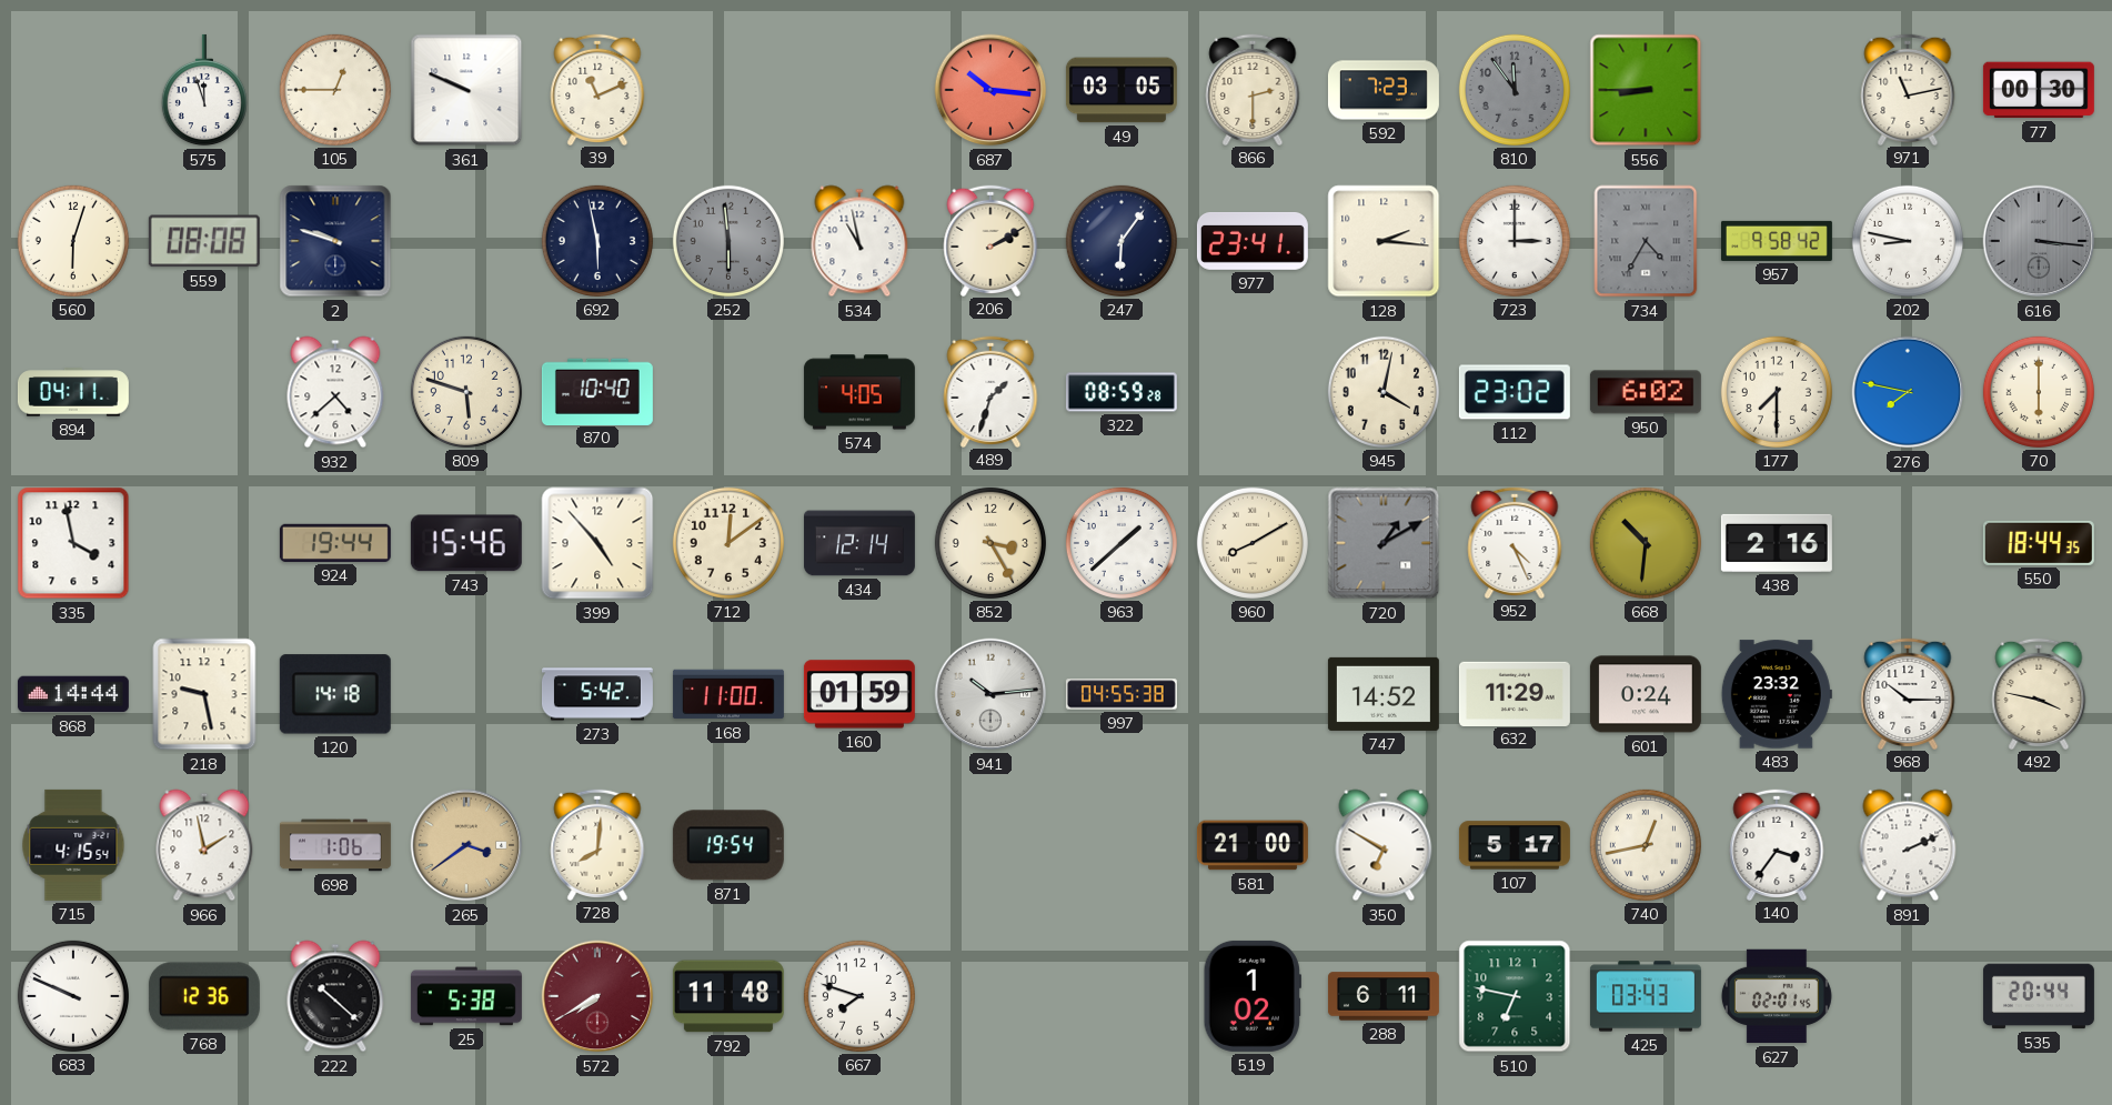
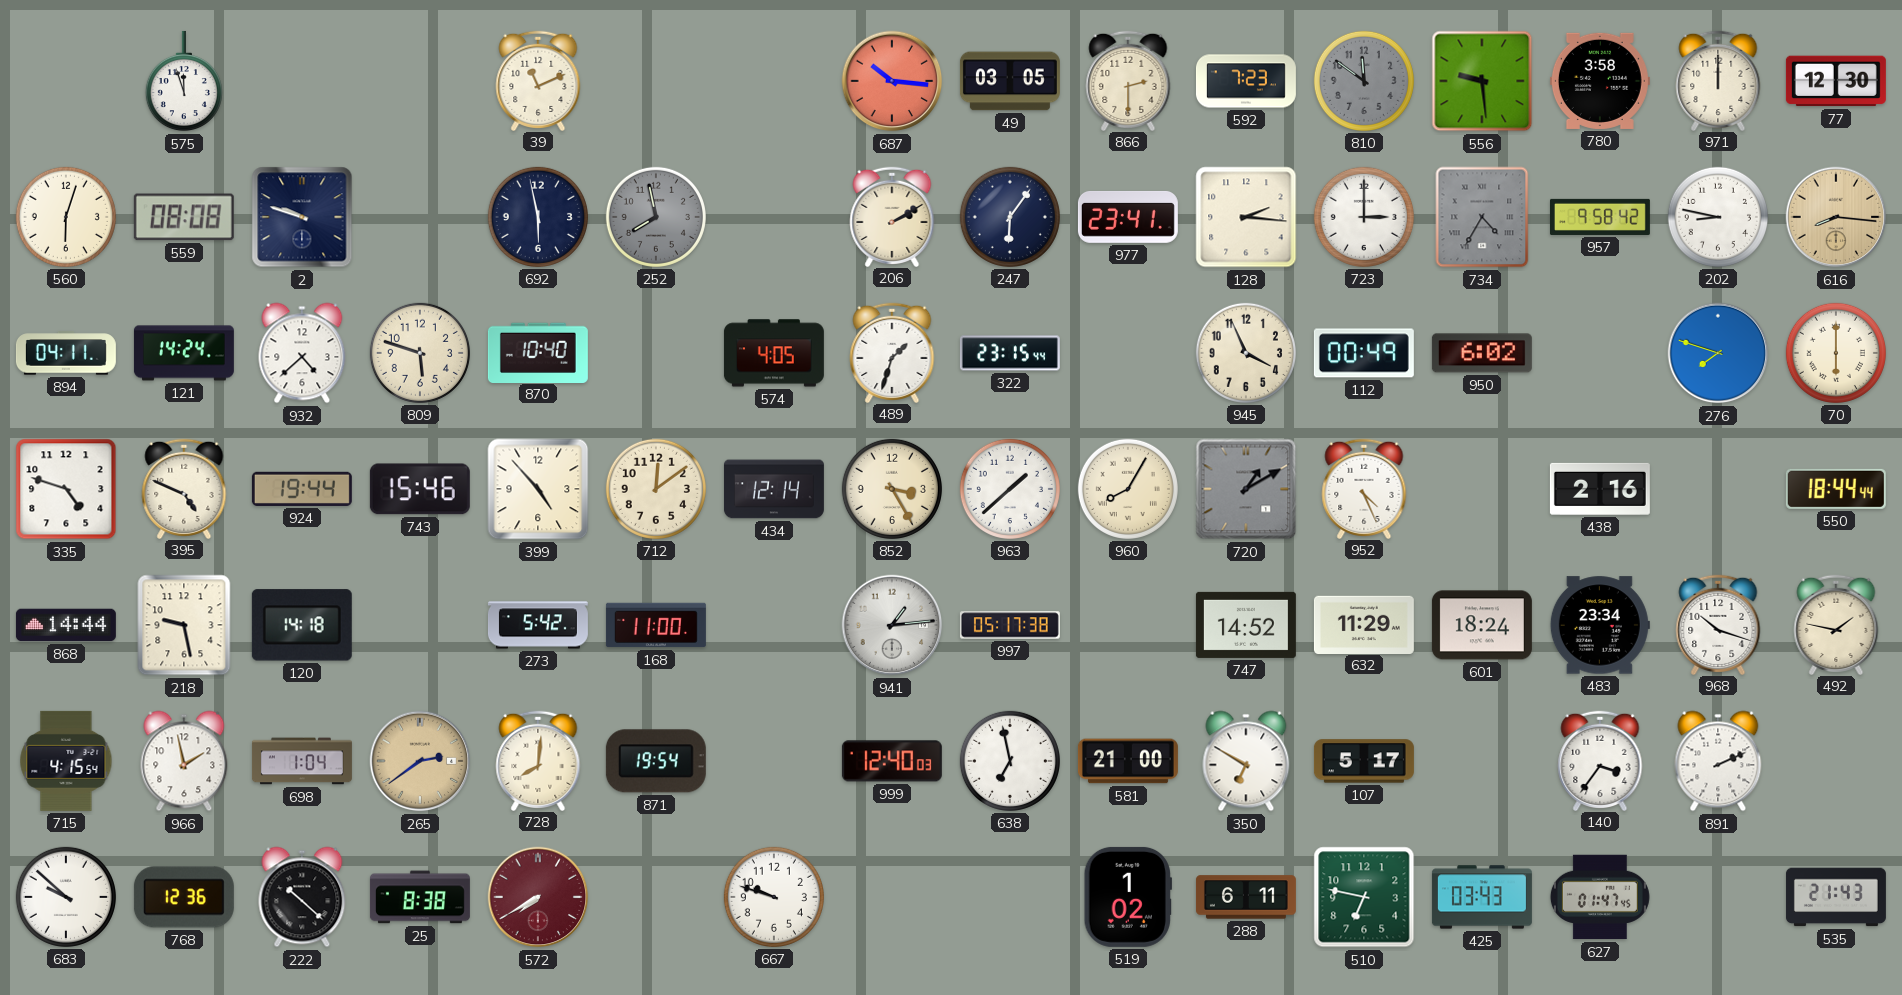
105: 12:45 -> none (335, 90)
361: 9:49 -> none (466, 90)
810: 11:54 -> 11:51 (1364, 81)
556: 8:45 -> 9:29 (1482, 81)
780: none -> 3:58 (1600, 81)
971: 11:13 -> 12:00 (1718, 80)
77: 00:30 -> 12:30 (1836, 81)
252: 5:59 -> 7:58 (656, 217)
534: 10:58 -> none (859, 241)
616: 3:16 -> 8:16 (1836, 217)
616 dial: grey -> champagne (1836, 217)
121: none -> 14:24 (184, 353)
322: 08:59 -> 23:15 (1010, 353)
945: 4:02 -> 3:56 (1246, 353)
112: 23:02 -> 00:49 (1364, 353)
177: 7:30 -> none (1777, 392)
276: 7:47 -> 7:48 (1718, 353)
335: 3:58 -> 4:48 (66, 489)
395: none -> 4:49 (184, 488)
960: 8:10 -> 8:05 (1128, 489)
668: 10:31 -> none (1646, 543)
550: 18:44:35 -> 18:44:44 (1836, 489)
160: 01:59 -> none (859, 694)
941: 10:14 -> 1:14 (892, 625)
997: 04:55 -> 05:17 (1010, 625)
601: 0:24 -> 18:24 (1482, 625)
483: 23:32 -> 23:34 (1600, 625)
968: 10:15 -> 10:18 (1718, 624)
492: 3:47 -> 1:47 (1836, 624)
698: 1:06 -> 1:04 (302, 761)
265: 3:39 -> 2:39 (420, 761)
999: none -> 12:40 (892, 761)
638: none -> 6:58 (1010, 761)
740: 12:43 -> none (1646, 845)
683: 9:49 -> 9:52 (66, 897)
25: 5:38 -> 8:38 (420, 897)
792: 11:48 -> none (728, 996)
667: 7:48 -> 9:48 (774, 897)
627: 02:01 -> 01:47 (1600, 897)
535: 20:44 -> 21:43 (1836, 897)
